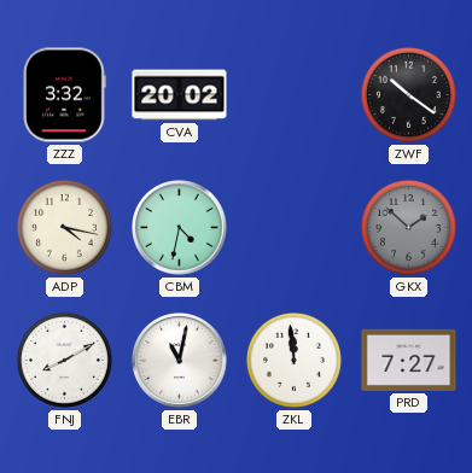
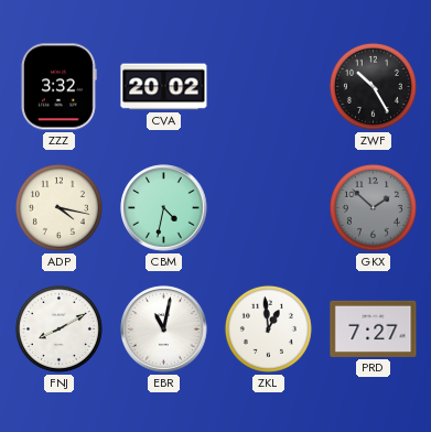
ZWF: 10:21 -> 10:25 (373, 86)
ZKL: 11:59 -> 12:59 (268, 328)
